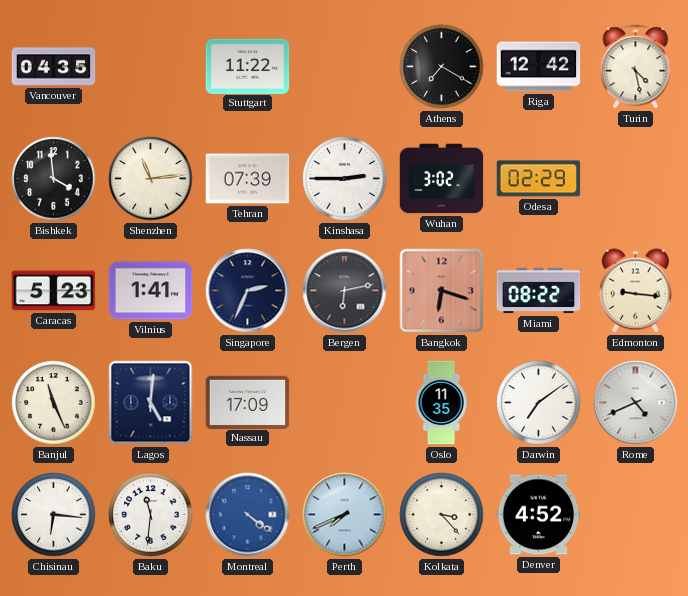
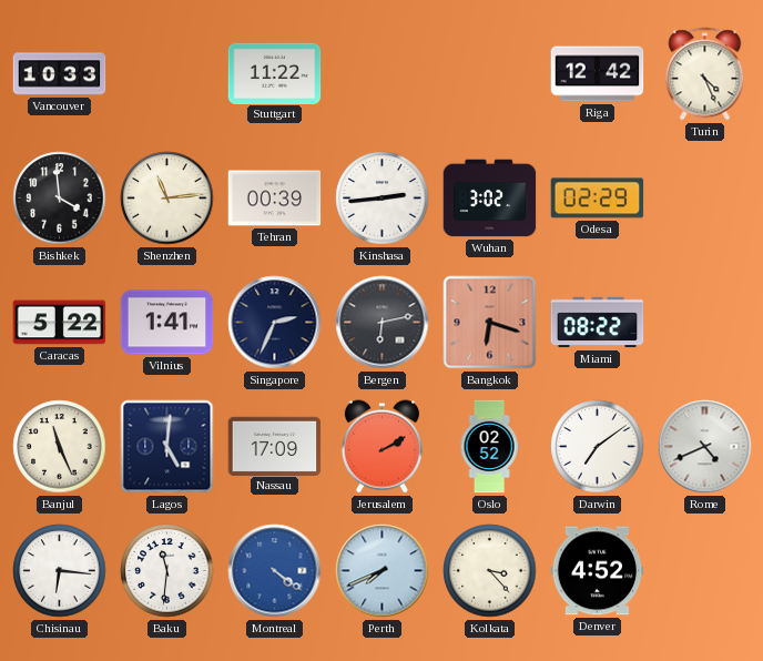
Vancouver: 04:35 -> 10:33 (60, 74)
Athens: 7:20 -> none (442, 67)
Turin: 4:28 -> 4:26 (705, 74)
Tehran: 07:39 -> 00:39 (275, 199)
Kinshasa: 2:45 -> 2:44 (383, 199)
Caracas: 5:23 -> 5:22 (60, 323)
Edmonton: 9:16 -> none (635, 291)
Jerusalem: none -> 2:10 (381, 447)
Oslo: 11:35 -> 02:52 (489, 447)
